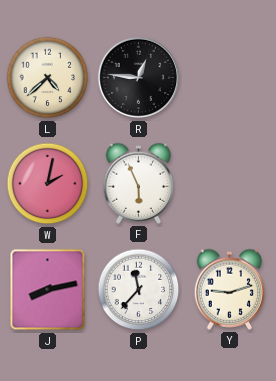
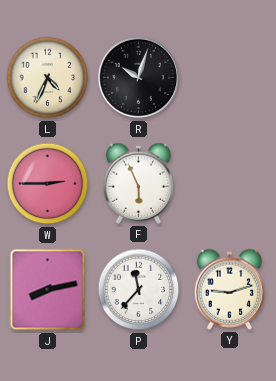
L: 4:38 -> 4:34 (48, 78)
R: 12:46 -> 10:03 (139, 78)
W: 2:02 -> 2:45 (48, 184)
